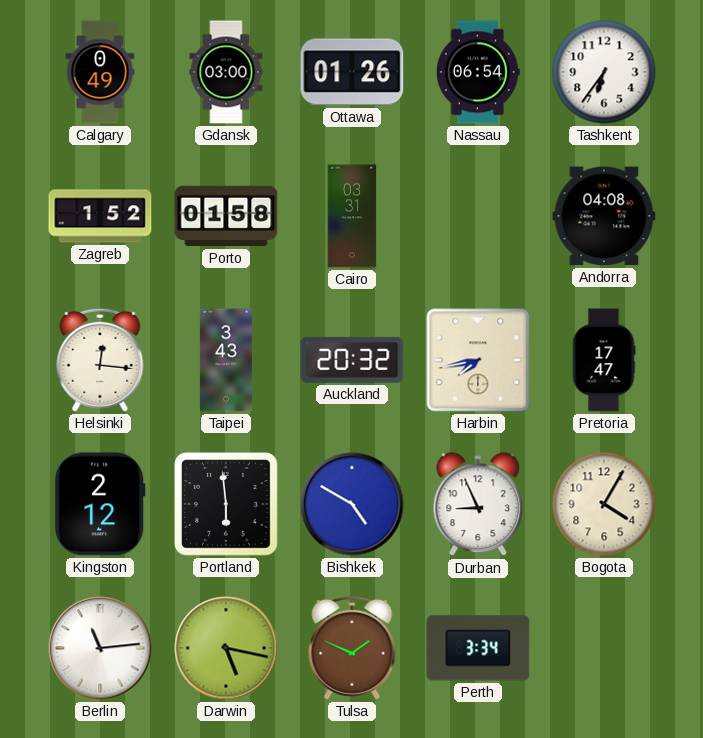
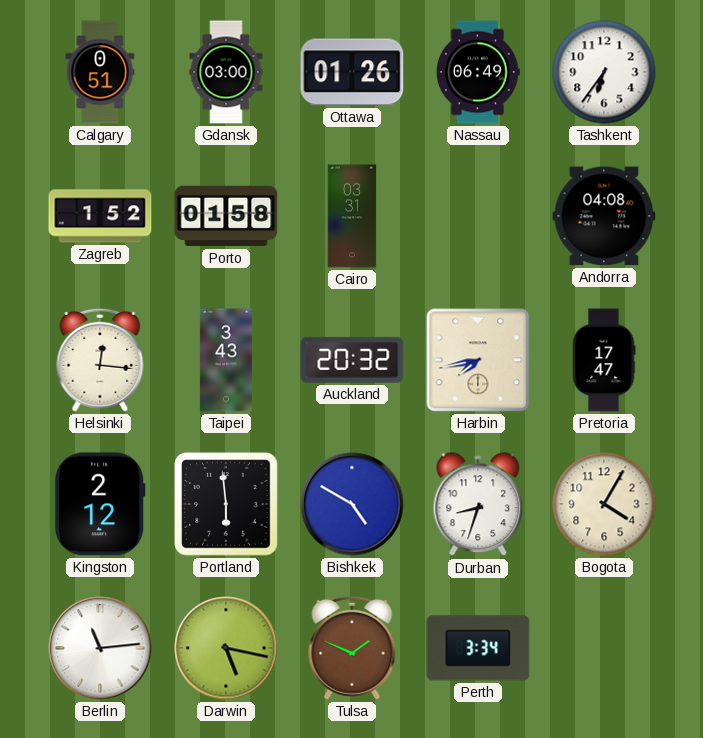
Calgary: 0:49 -> 0:51 (100, 72)
Nassau: 06:54 -> 06:49 (478, 72)
Durban: 8:56 -> 8:33 (478, 505)
